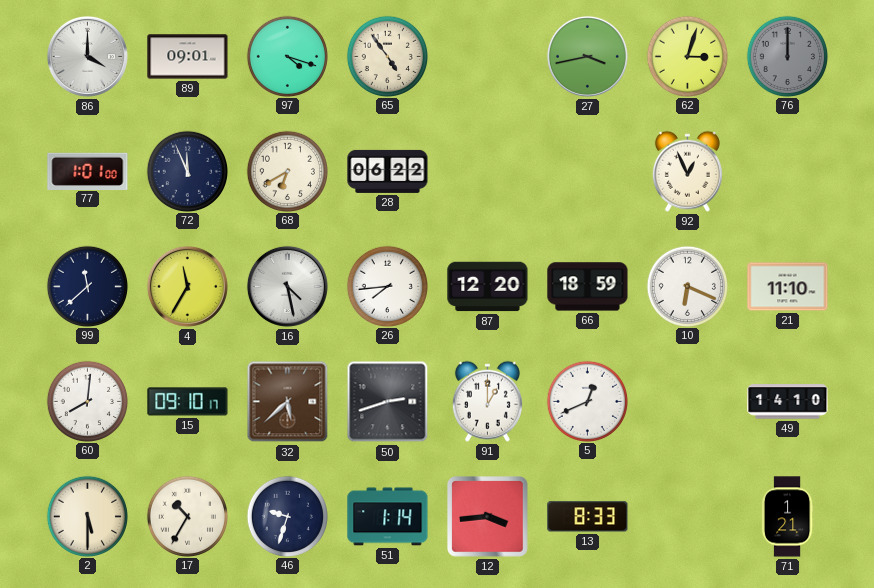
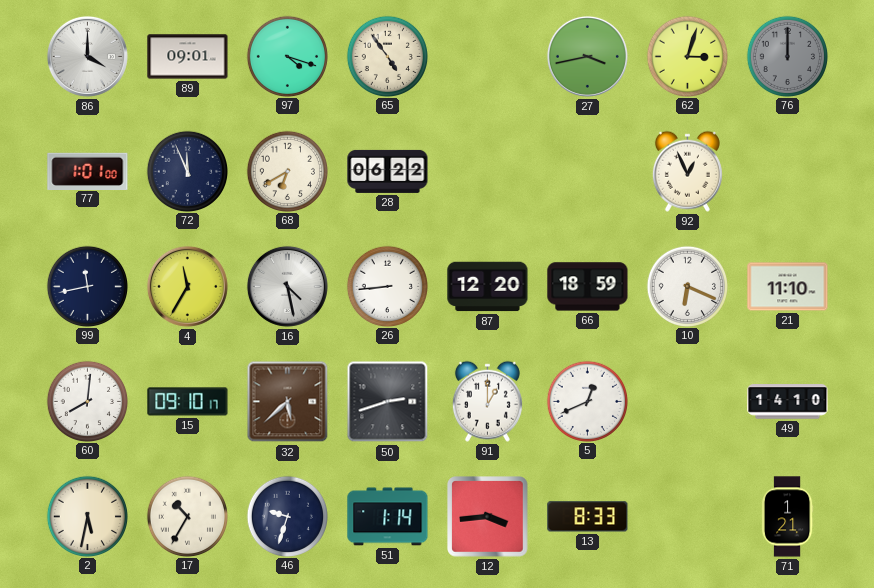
99: 11:38 -> 11:43 (87, 286)
26: 7:44 -> 8:44 (387, 286)
2: 5:30 -> 5:32 (87, 516)
